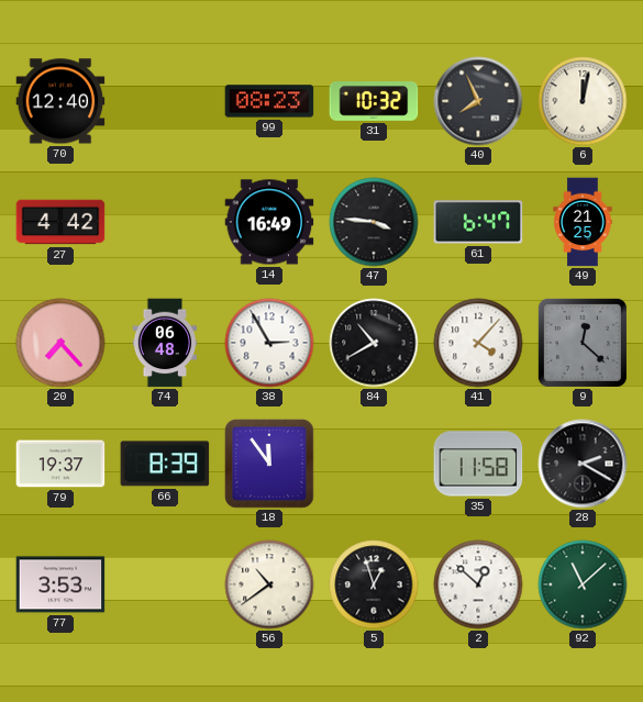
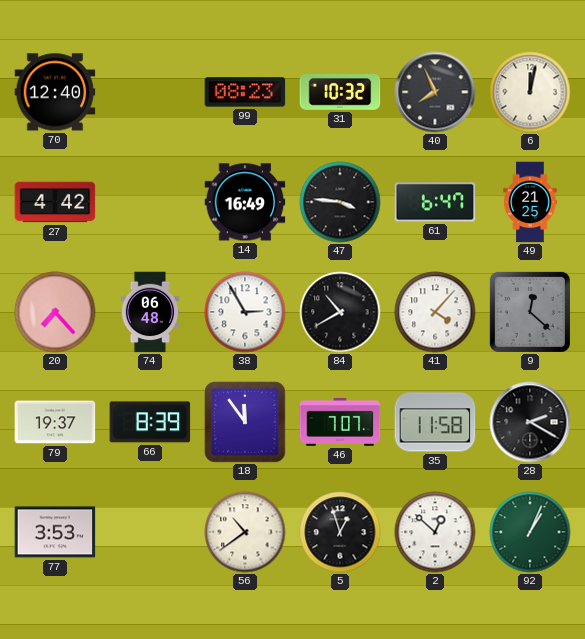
46: none -> 7:07 (340, 422)
92: 11:08 -> 1:04 (530, 532)
